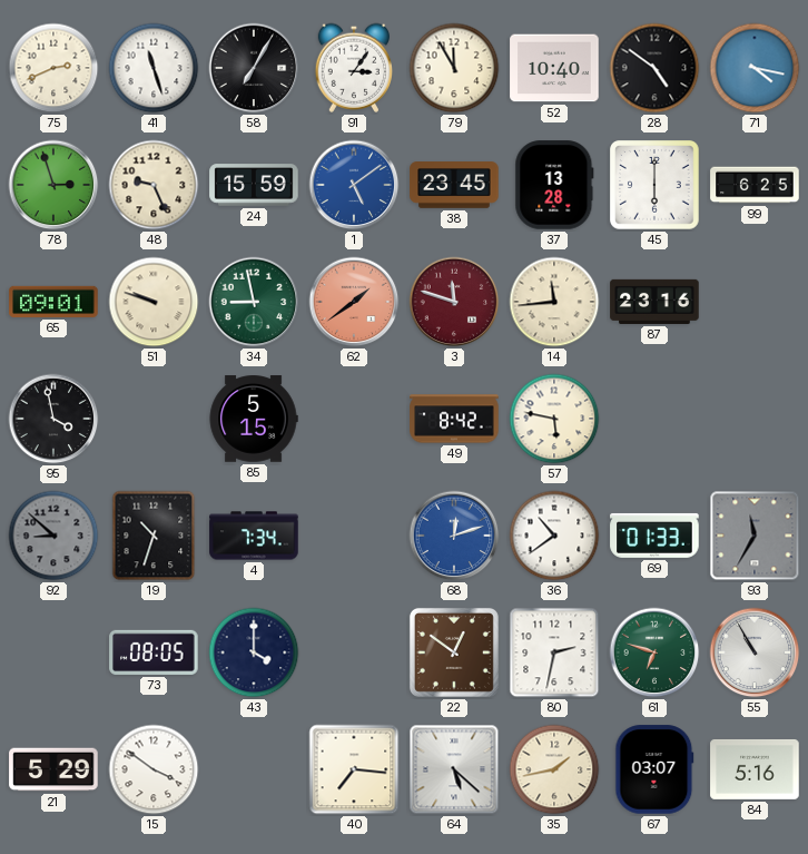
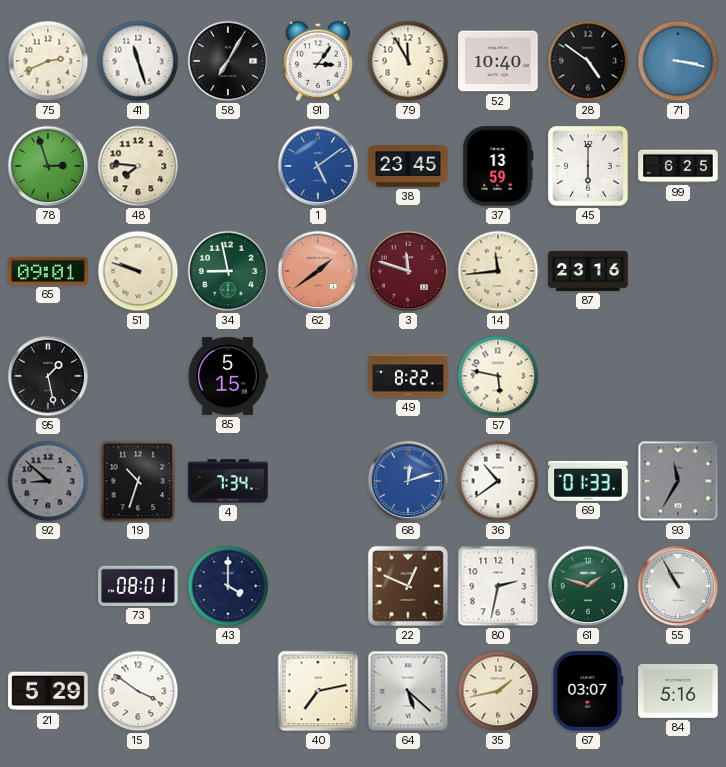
71: 4:17 -> 3:17 (678, 61)
48: 9:26 -> 7:46 (138, 166)
24: 15:59 -> none (254, 185)
37: 13:28 -> 13:59 (498, 166)
95: 3:58 -> 1:28 (48, 376)
49: 8:42 -> 8:22 (408, 376)
73: 08:05 -> 08:01 (138, 586)
22: 12:51 -> 12:49 (408, 586)
61: 6:48 -> 1:48 (588, 586)
40: 7:16 -> 7:13 (318, 691)
